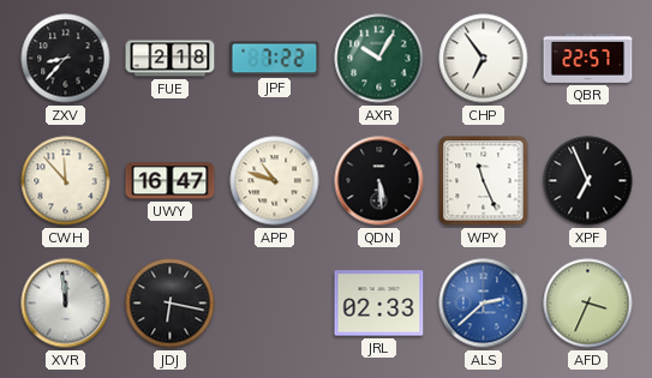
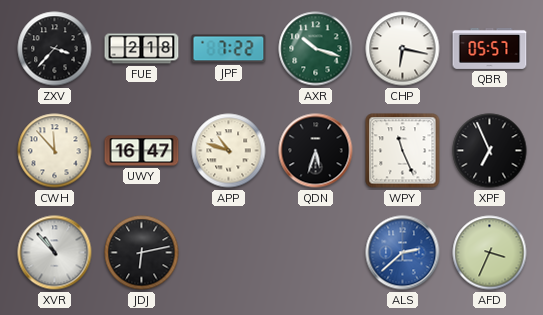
ZXV: 8:37 -> 3:37 (55, 49)
AXR: 10:05 -> 10:18 (316, 49)
CHP: 6:54 -> 6:17 (403, 49)
QBR: 22:57 -> 05:57 (490, 48)
QDN: 5:29 -> 5:33 (316, 151)
XVR: 11:59 -> 10:53 (55, 253)
JDJ: 6:17 -> 6:13 (142, 253)
JRL: 02:33 -> none (379, 304)
